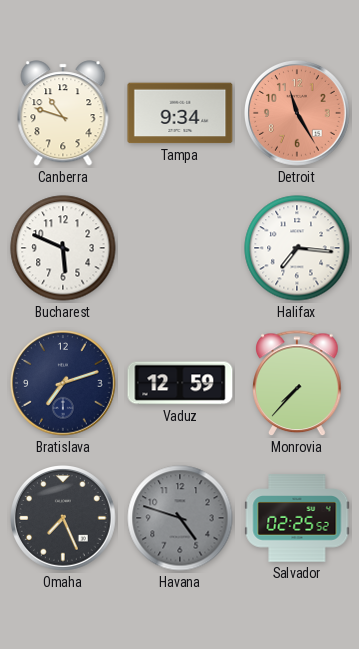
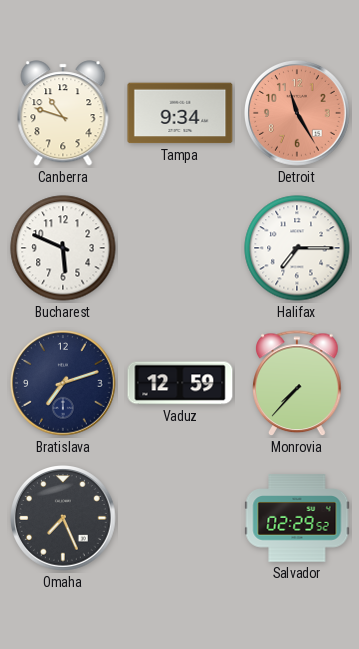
Halifax: 7:16 -> 7:15 (297, 248)
Havana: 4:48 -> none (180, 518)
Salvador: 02:25 -> 02:29 (297, 518)
